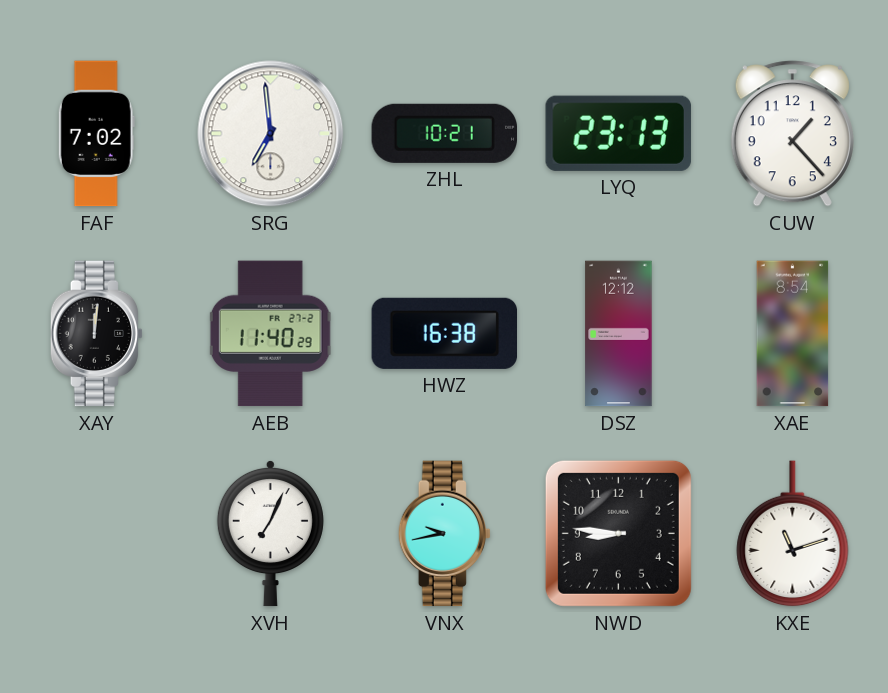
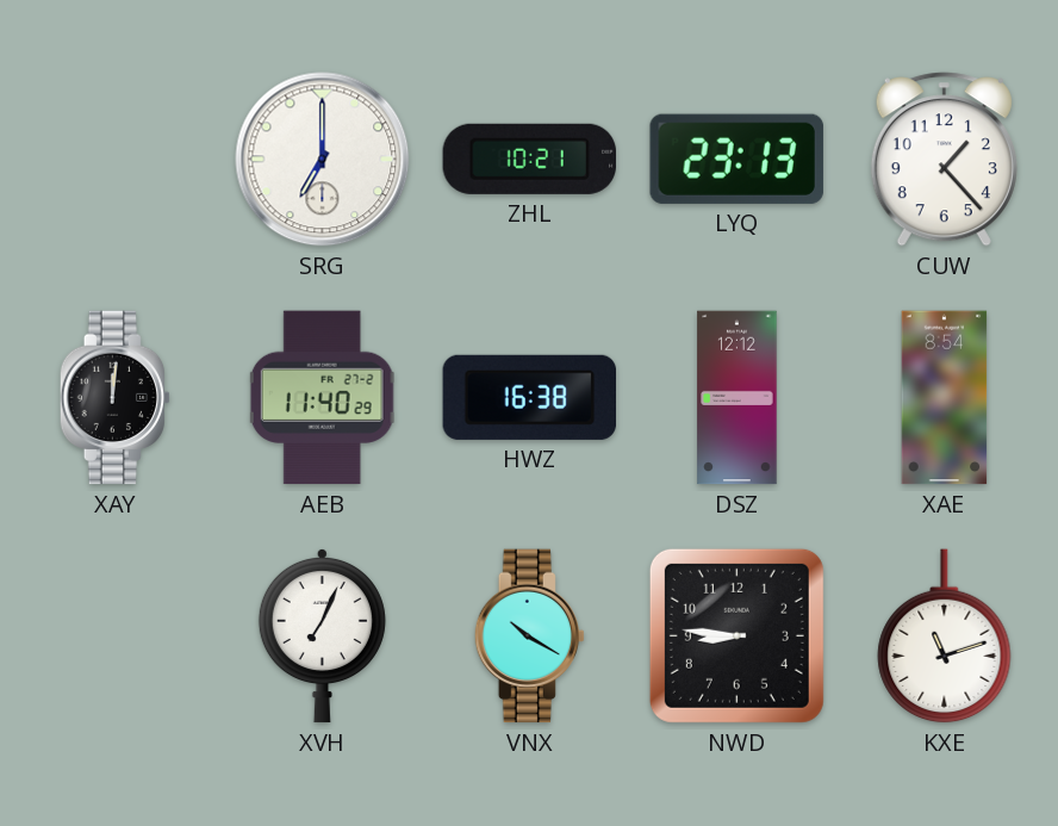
FAF: 7:02 -> none (96, 134)
SRG: 6:59 -> 7:00 (323, 160)
VNX: 9:43 -> 10:20 (529, 636)
